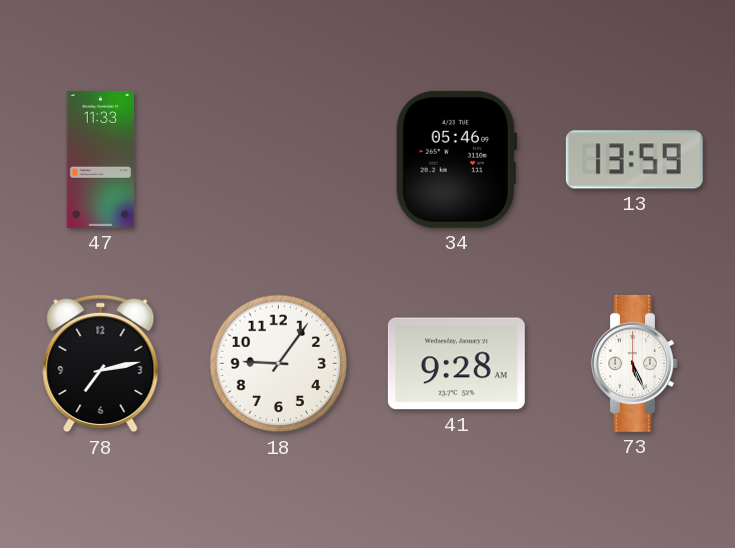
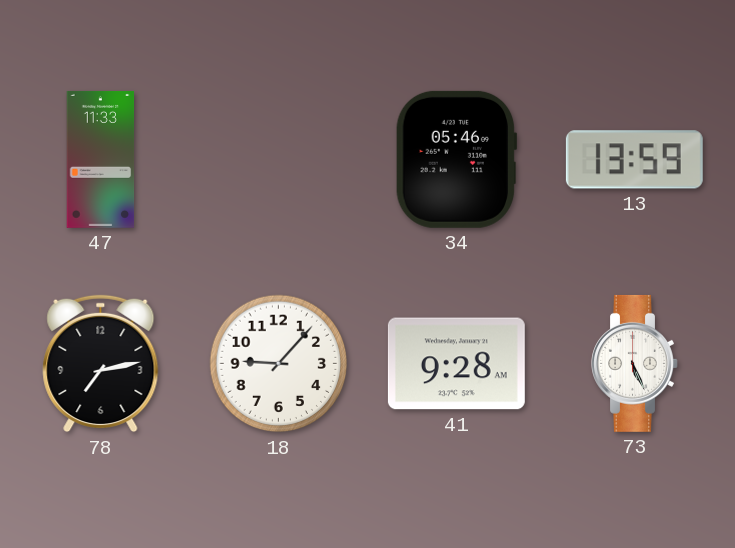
18: 9:06 -> 9:07 (279, 364)
